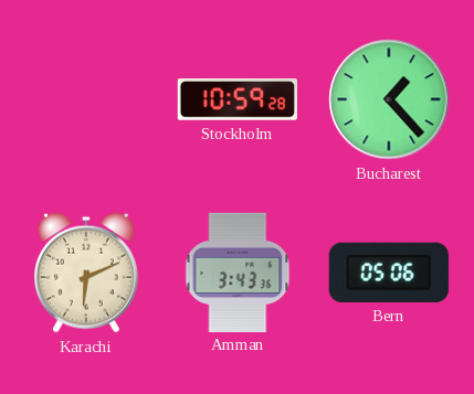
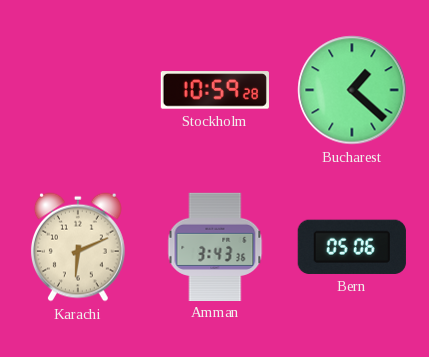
Bucharest: 1:23 -> 1:22 (352, 90)
